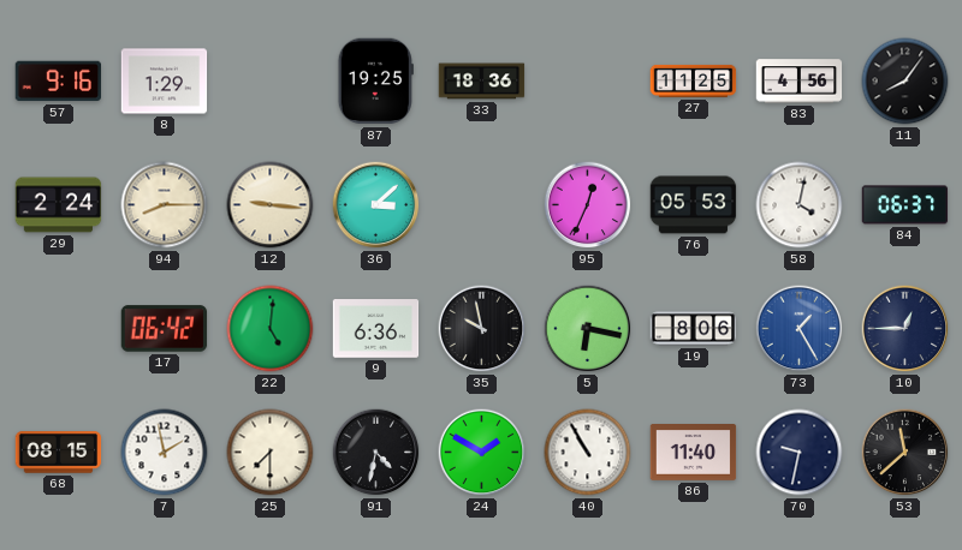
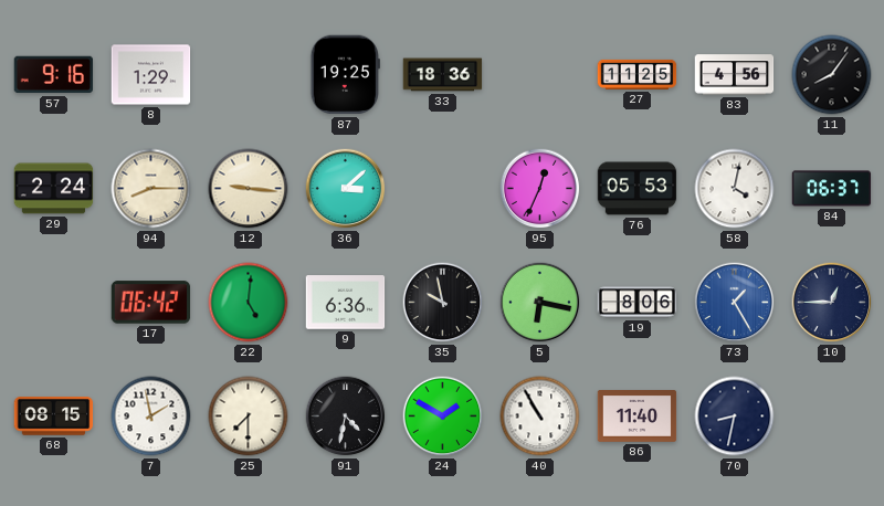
70: 9:32 -> 8:32 (735, 417)
53: 11:38 -> none (905, 453)
